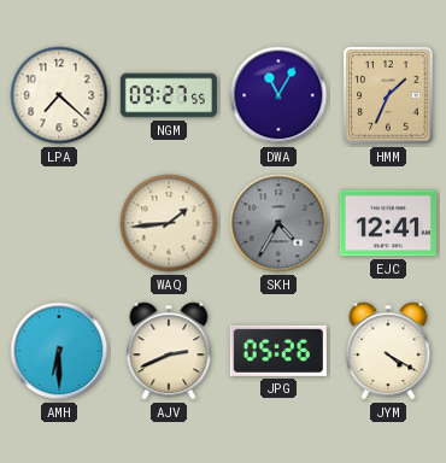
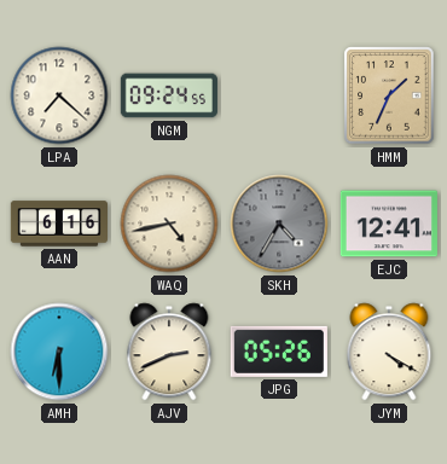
NGM: 09:27 -> 09:24 (169, 95)
DWA: 11:05 -> none (278, 95)
AAN: none -> 6:16 (58, 224)
WAQ: 1:44 -> 4:43 (169, 224)
